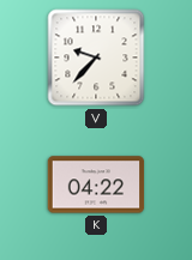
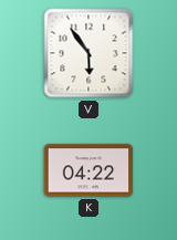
V: 9:37 -> 5:54 (88, 53)
